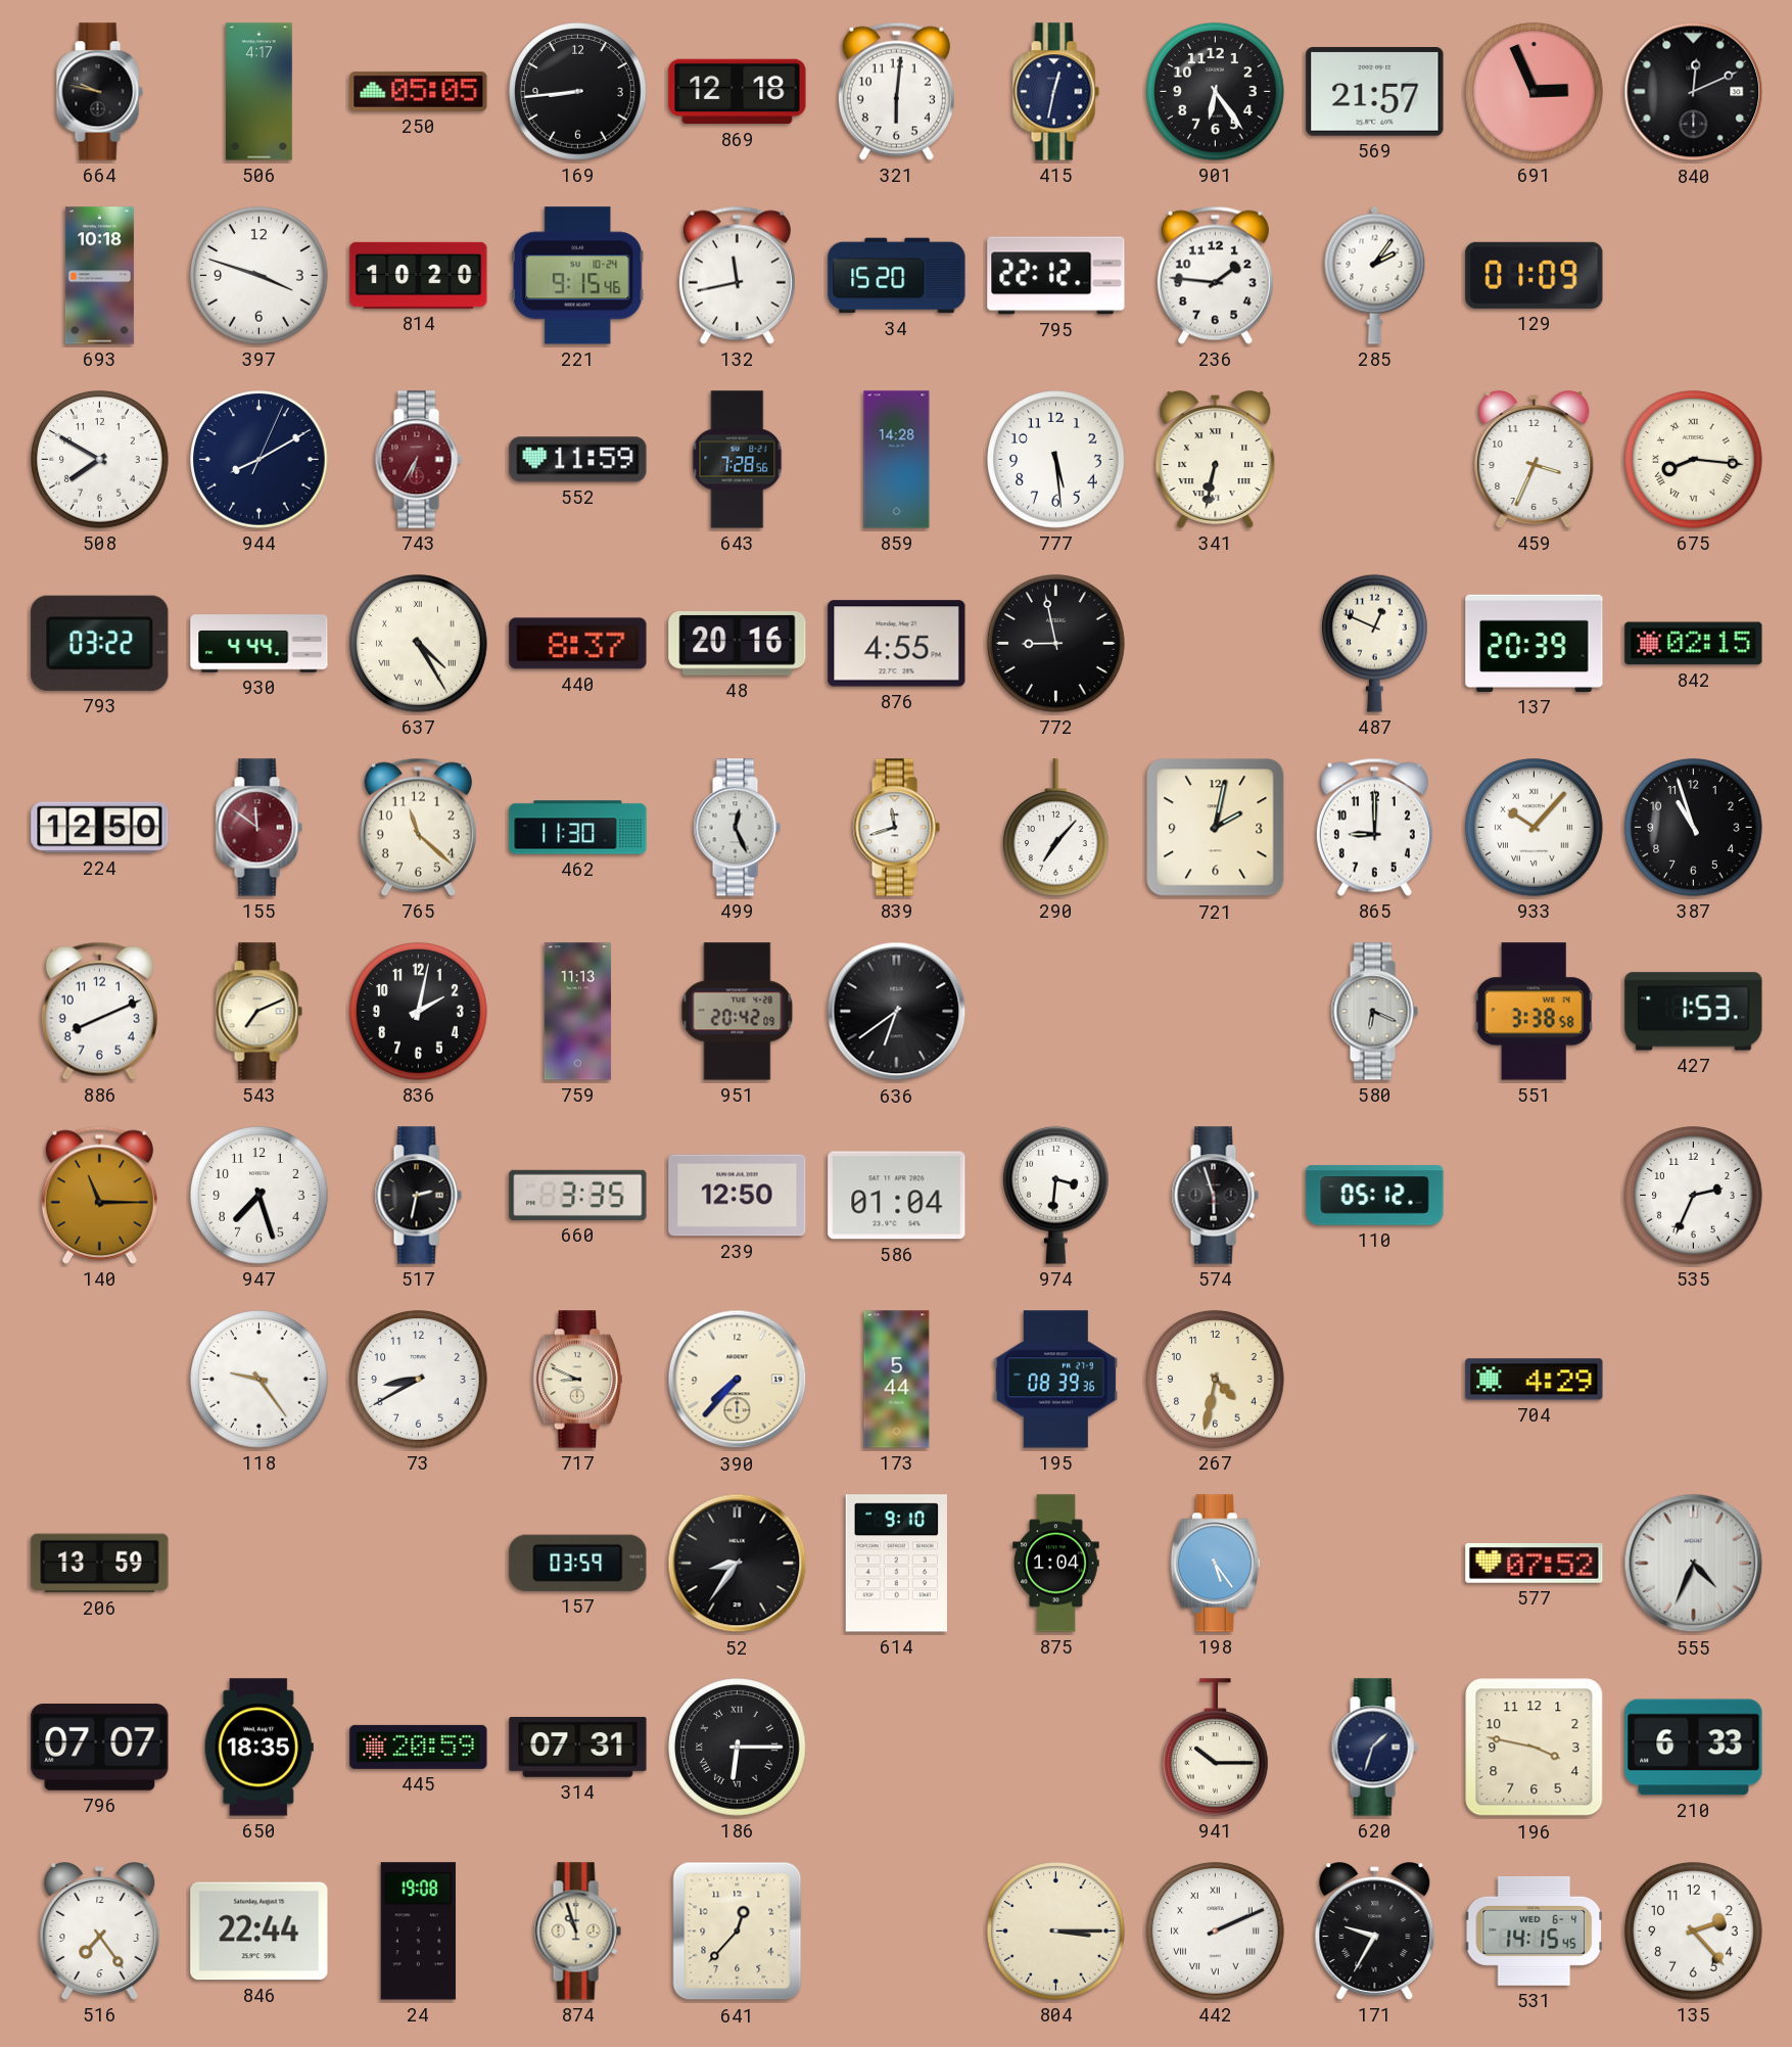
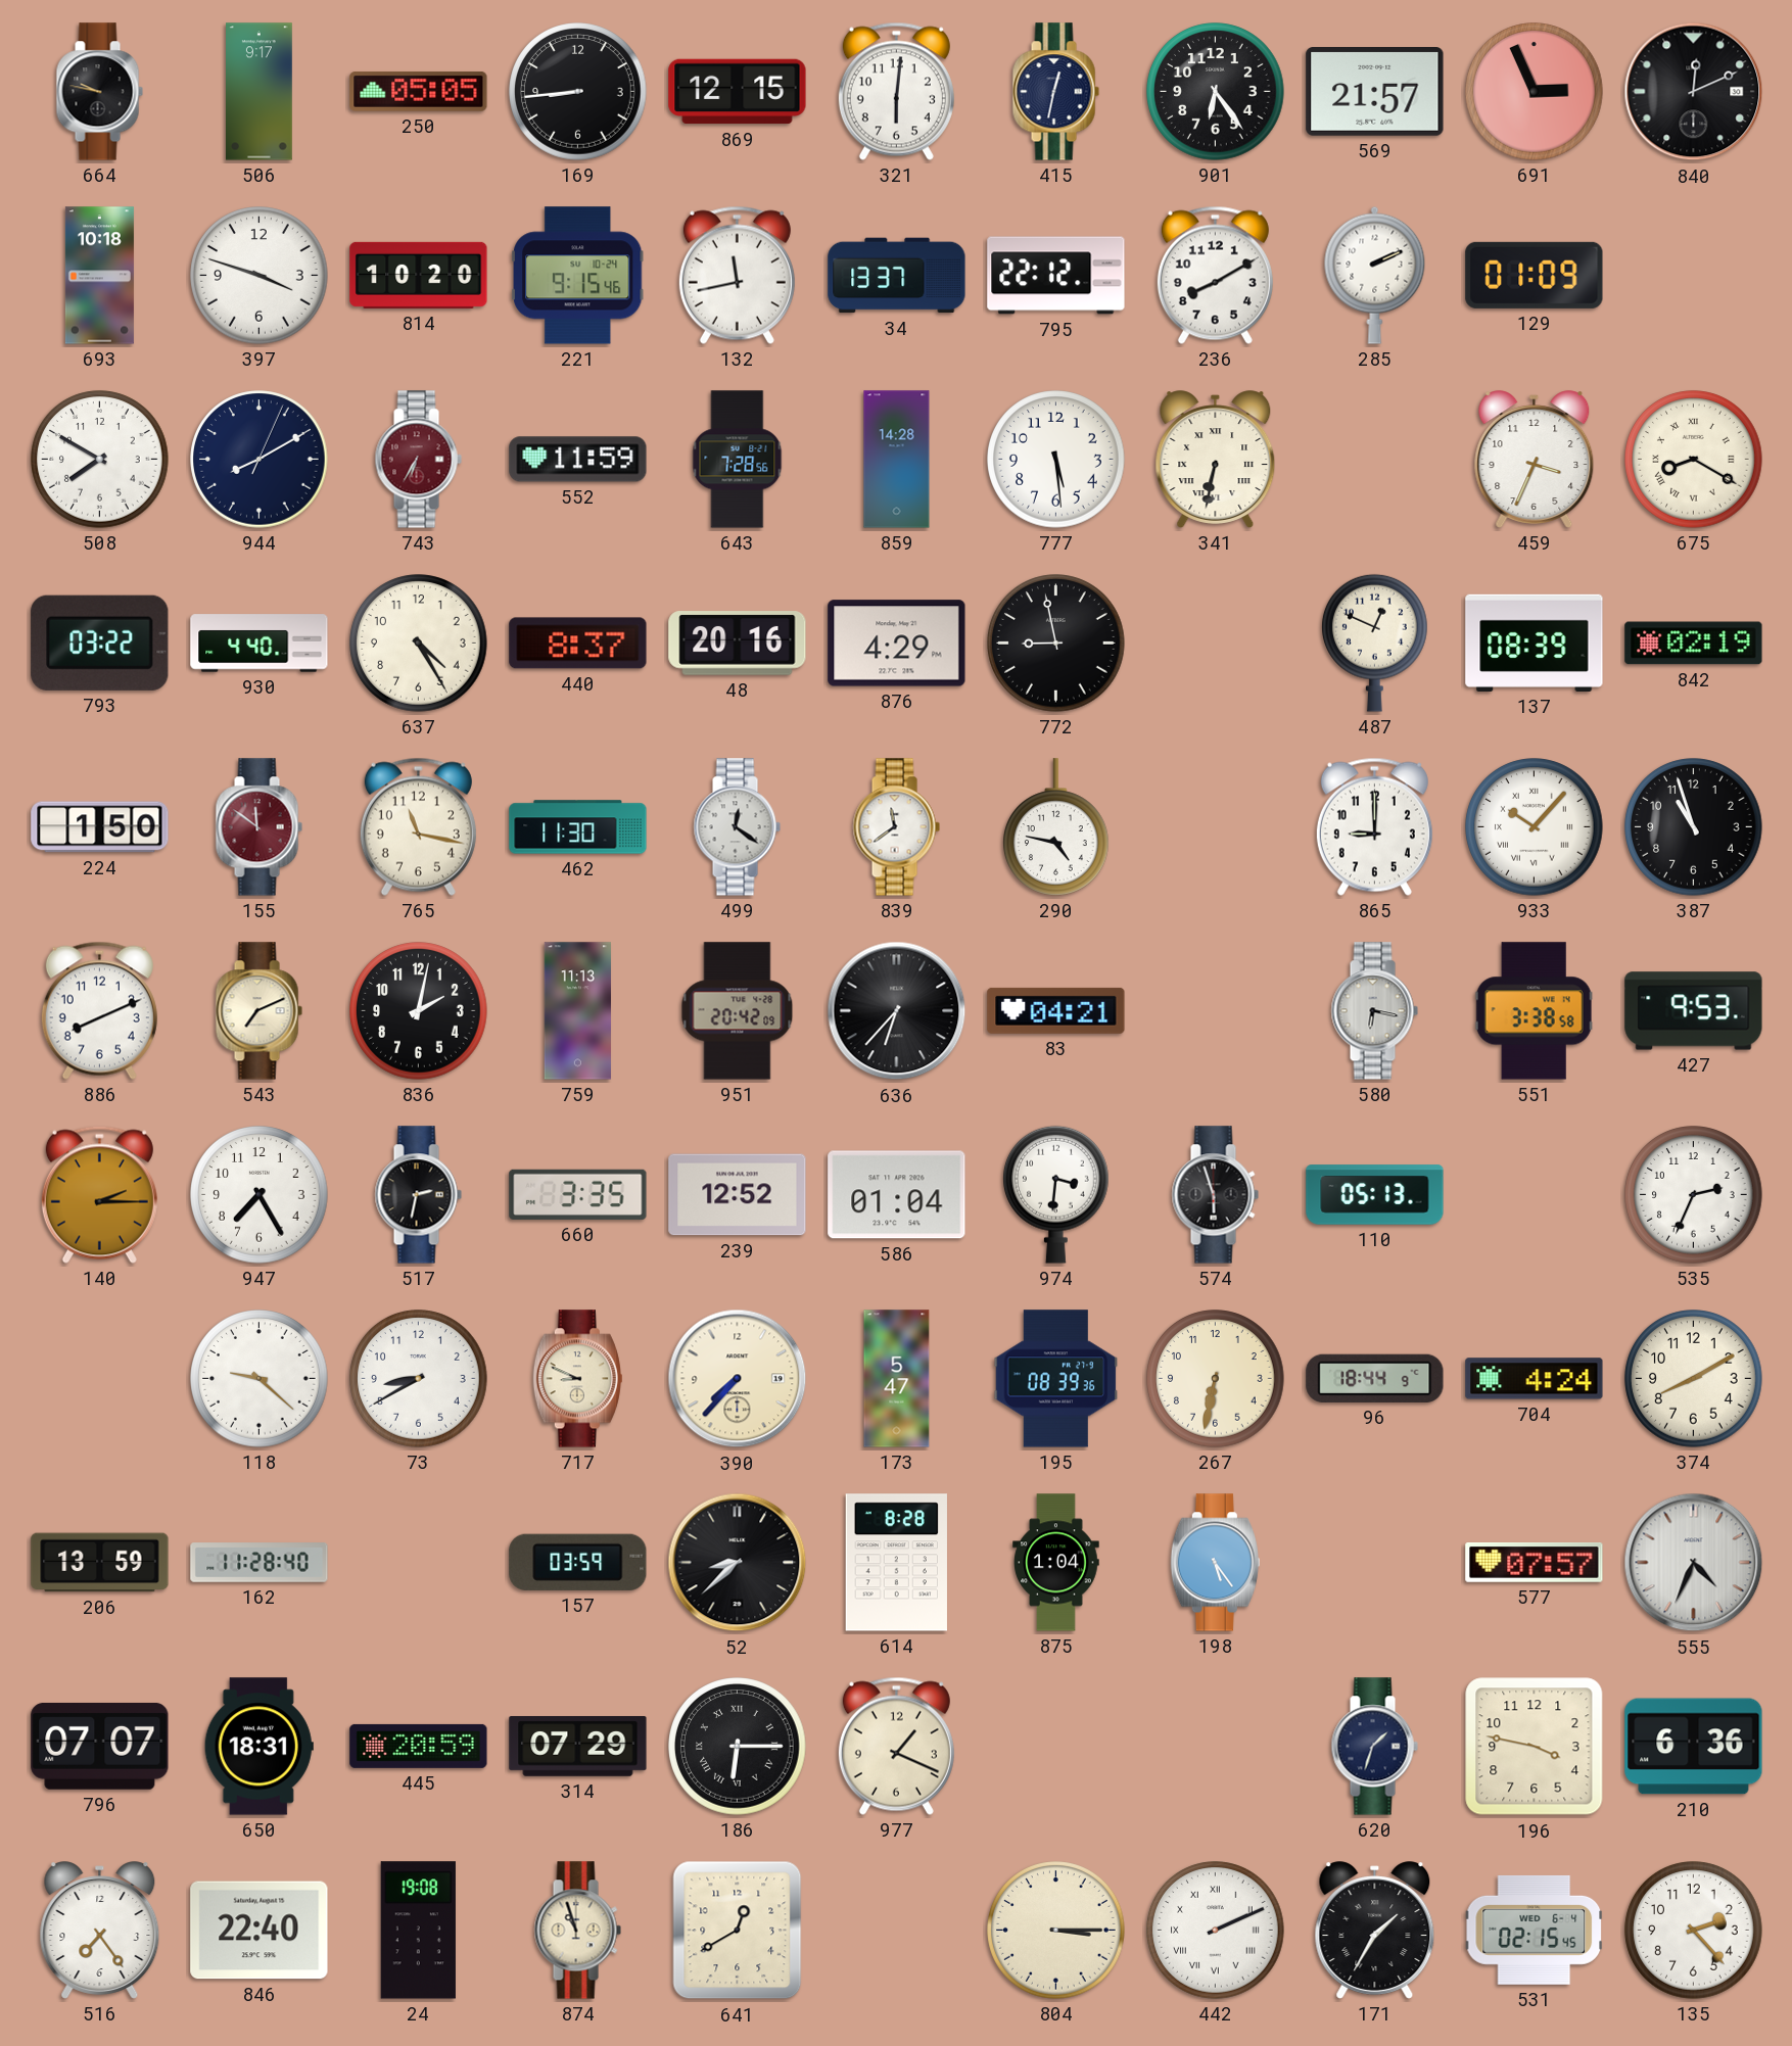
506: 4:17 -> 9:17 (260, 92)
869: 12:18 -> 12:15 (738, 92)
34: 15:20 -> 13:37 (897, 276)
236: 1:46 -> 8:10 (1215, 275)
285: 2:06 -> 2:11 (1375, 275)
675: 8:16 -> 8:20 (1694, 460)
930: 4:44 -> 4:40 (260, 644)
637 numerals: Roman -> Arabic (419, 644)
876: 4:55 -> 4:29 (897, 644)
137: 20:39 -> 08:39 (1535, 643)
842: 02:15 -> 02:19 (1694, 644)
224: 12:50 -> 1:50 (100, 827)
765: 11:22 -> 11:17 (418, 826)
499: 12:26 -> 12:21 (737, 827)
839: 11:42 -> 11:39 (896, 827)
290: 7:07 -> 4:47 (1056, 827)
721: 2:02 -> none (1216, 828)
636: 6:39 -> 6:37 (897, 1011)
83: none -> 04:21 (1056, 1010)
580: 6:19 -> 6:17 (1374, 1011)
427: 1:53 -> 9:53 (1694, 1011)
140: 11:15 -> 2:15 (99, 1194)
947: 7:27 -> 7:25 (260, 1195)
239: 12:50 -> 12:52 (738, 1195)
110: 05:12 -> 05:13 (1375, 1195)
118: 9:24 -> 9:22 (260, 1379)
173: 5:44 -> 5:47 (897, 1379)
267: 4:32 -> 6:32 (1216, 1379)
96: none -> 18:44 (1375, 1378)
704: 4:29 -> 4:24 (1535, 1379)
374: none -> 8:10 (1694, 1379)
162: none -> 11:28 (260, 1563)
52: 8:36 -> 8:38 (738, 1563)
614: 9:10 -> 8:28 (896, 1563)
577: 07:52 -> 07:57 (1535, 1563)
650: 18:35 -> 18:31 (258, 1747)
314: 07:31 -> 07:29 (578, 1747)
977: none -> 1:19 (896, 1746)
941: 10:15 -> none (1216, 1748)
210: 6:33 -> 6:36 (1694, 1747)
846: 22:44 -> 22:40 (260, 1931)
641: 12:37 -> 12:40 (738, 1931)
171: 9:35 -> 1:35 (1375, 1931)
531: 14:15 -> 02:15 (1535, 1930)
